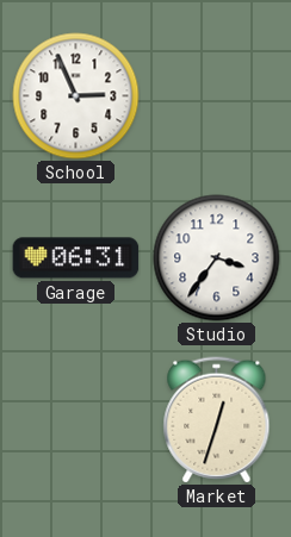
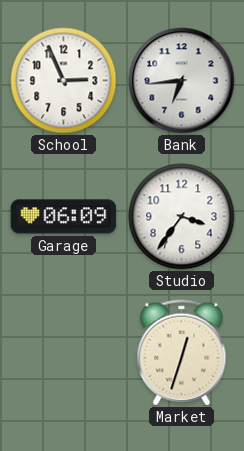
Bank: none -> 6:44 (182, 81)
Garage: 06:31 -> 06:09 (64, 217)
